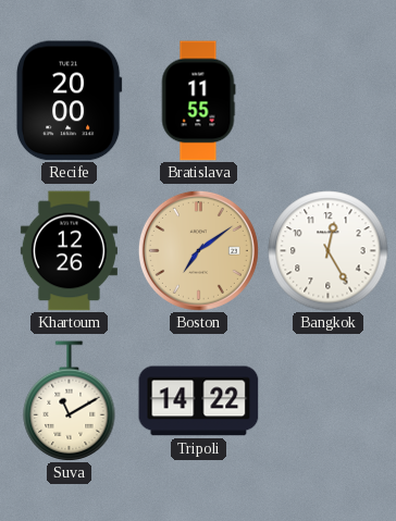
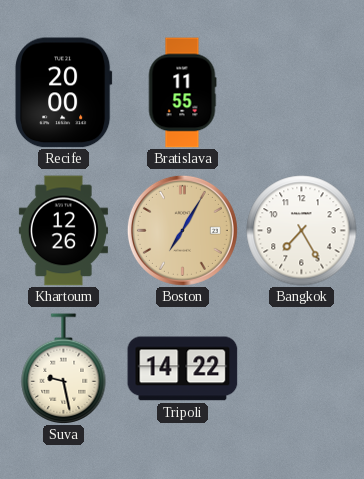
Boston: 7:09 -> 7:05 (182, 230)
Bangkok: 12:25 -> 7:25 (302, 231)
Suva: 11:10 -> 9:28 (64, 368)
